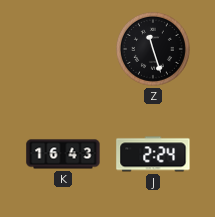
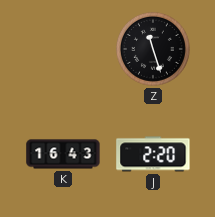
J: 2:24 -> 2:20 (153, 154)
